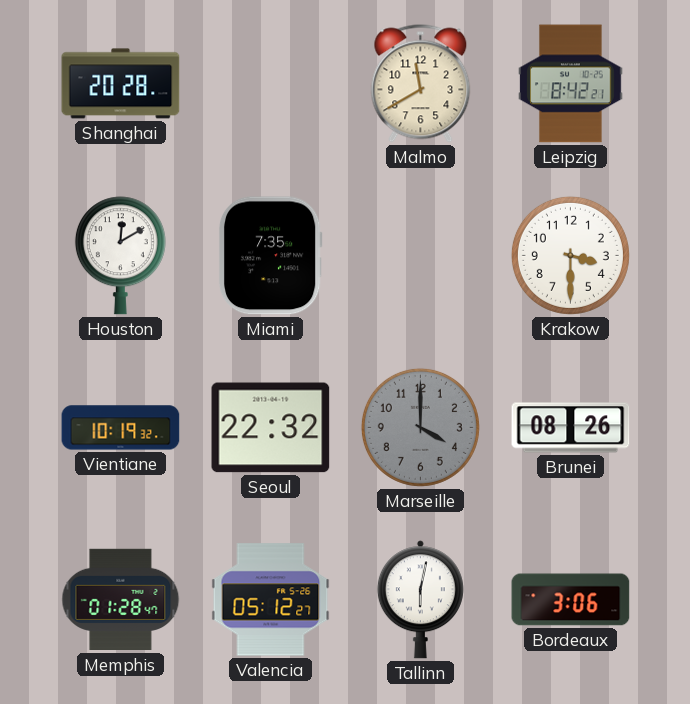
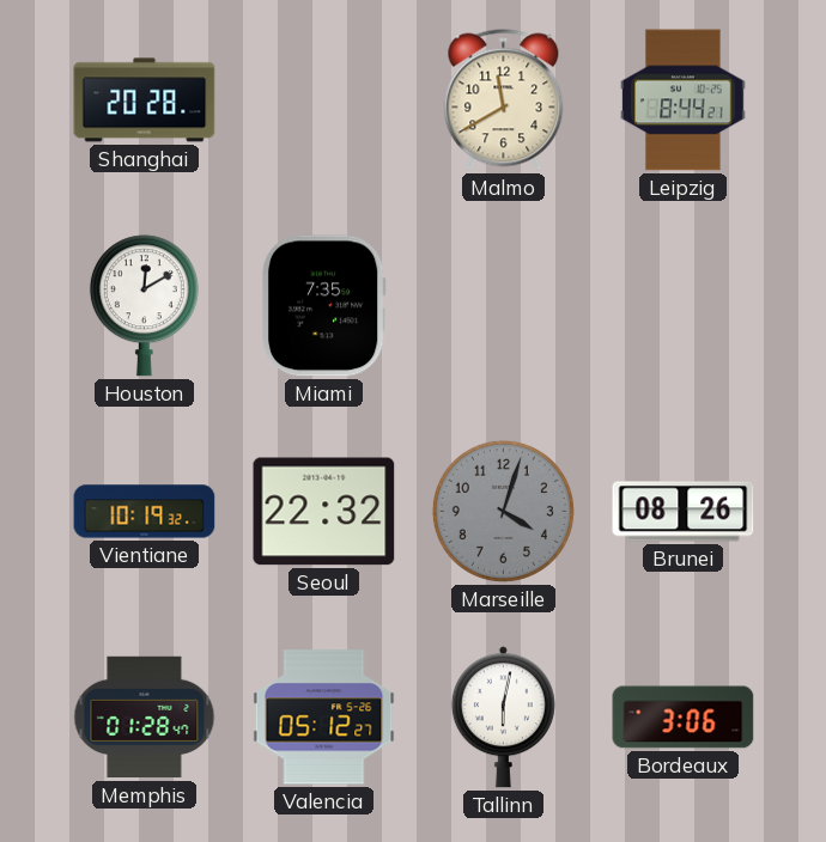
Leipzig: 8:42 -> 8:44 (684, 100)
Krakow: 3:30 -> none (570, 255)
Marseille: 4:00 -> 4:03 (503, 511)
